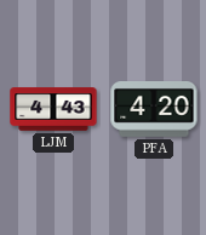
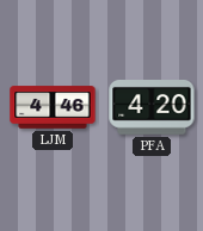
LJM: 4:43 -> 4:46 (53, 107)
